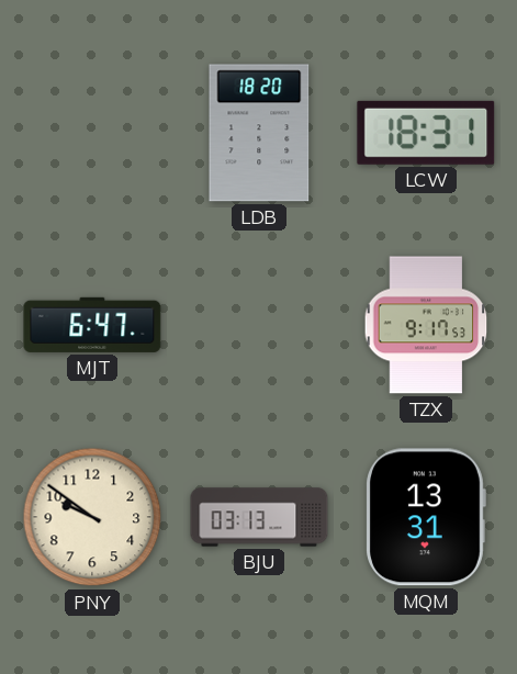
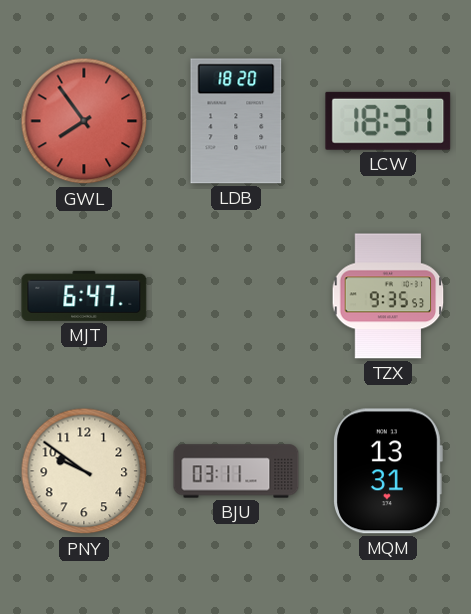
GWL: none -> 7:54 (84, 121)
TZX: 9:17 -> 9:35 (388, 296)
BJU: 03:13 -> 03:11 (236, 471)
